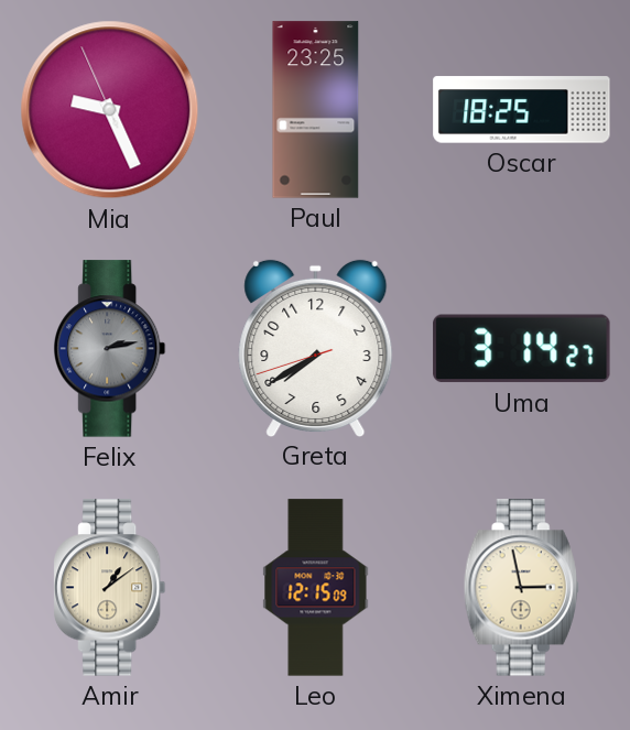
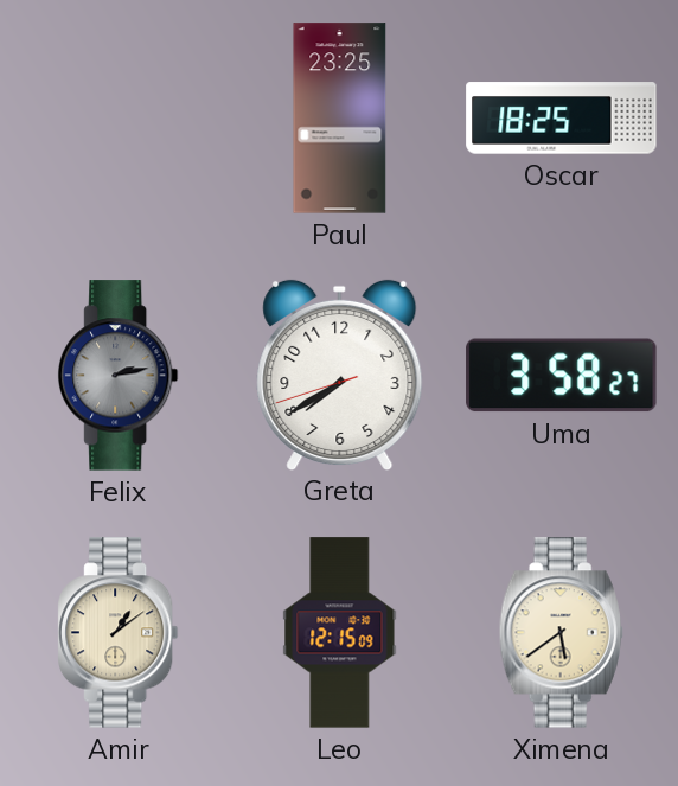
Mia: 9:25 -> none (110, 110)
Uma: 3:14 -> 3:58 (562, 376)
Ximena: 2:58 -> 5:39 (561, 633)
